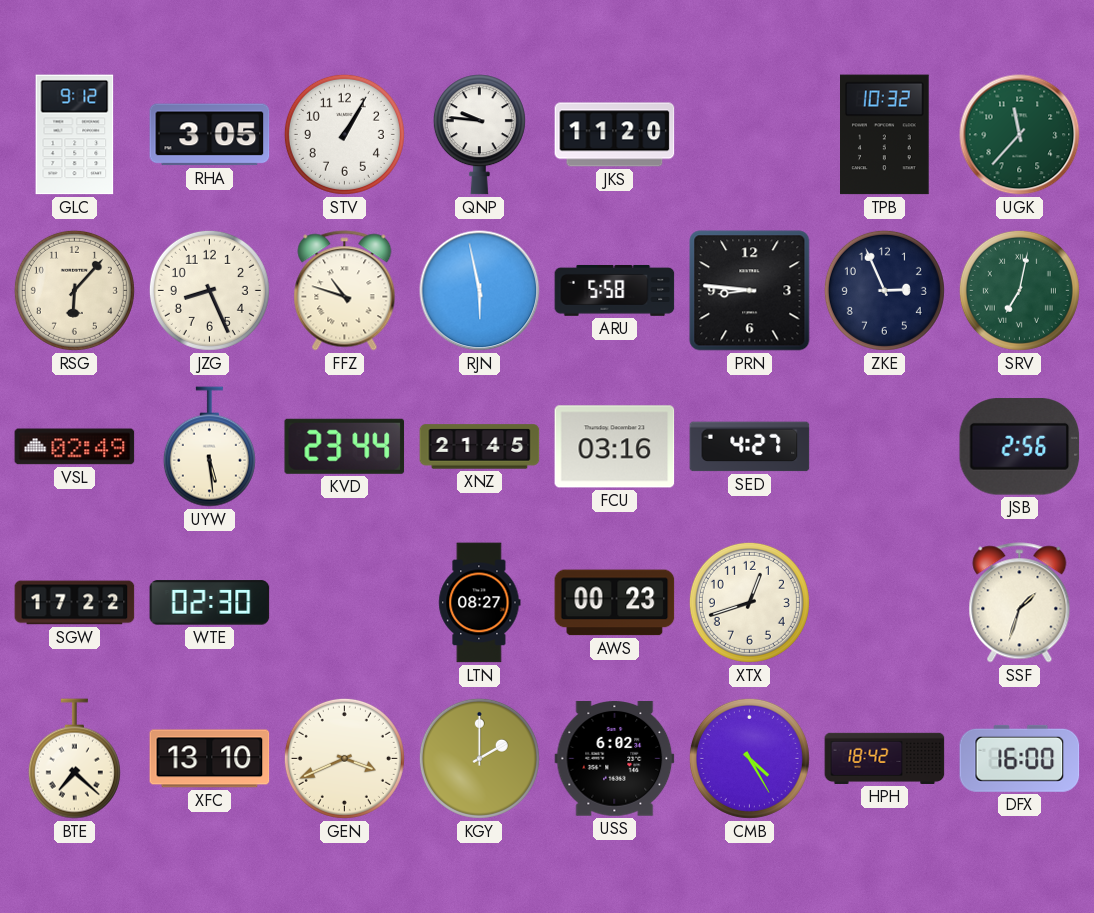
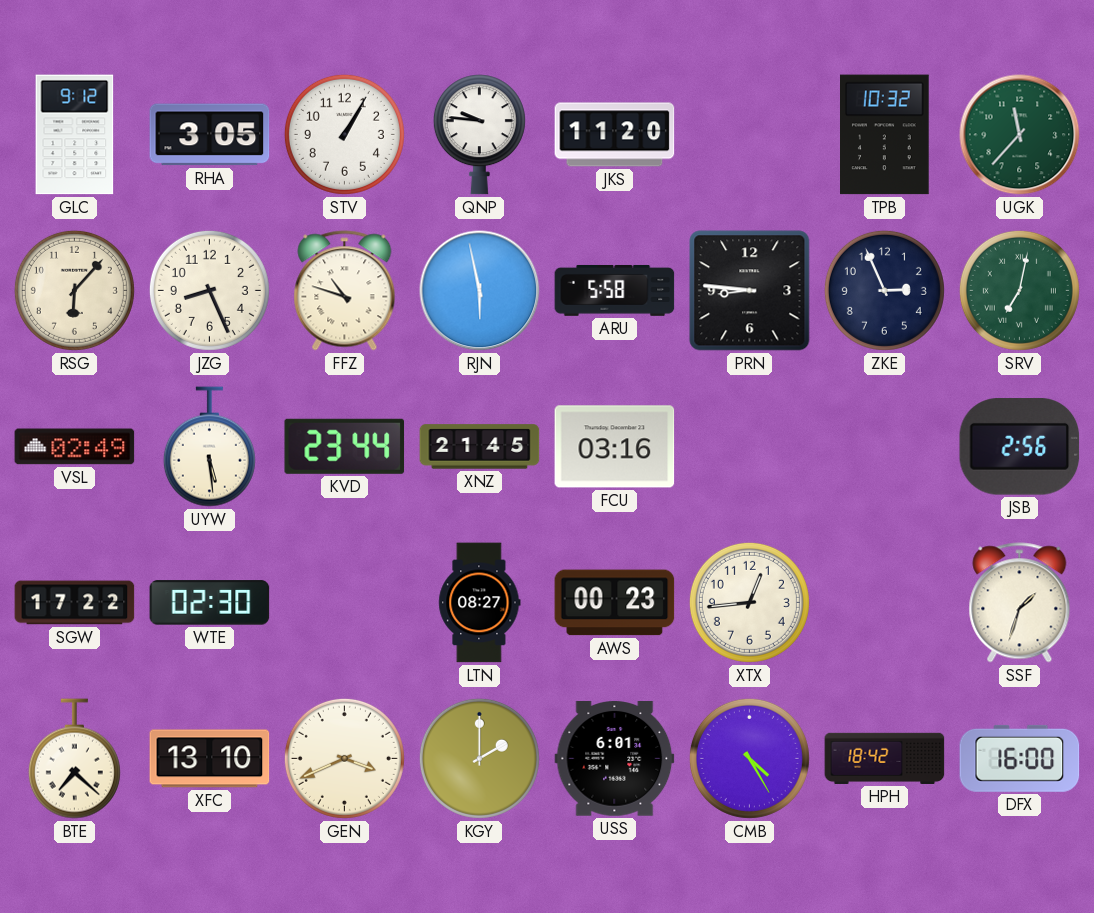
SED: 4:27 -> none (750, 447)
XTX: 12:42 -> 12:44 (749, 602)
USS: 6:02 -> 6:01 (615, 759)
